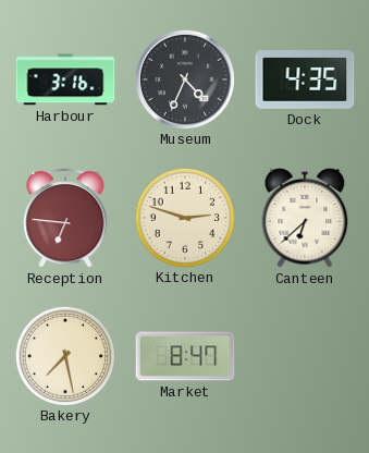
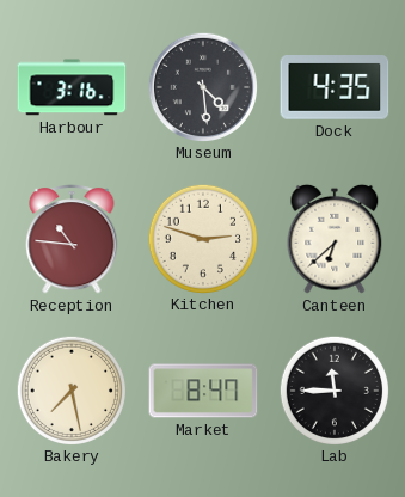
Museum: 4:34 -> 4:29 (202, 86)
Reception: 6:46 -> 10:46 (72, 240)
Lab: none -> 11:45 (333, 389)
